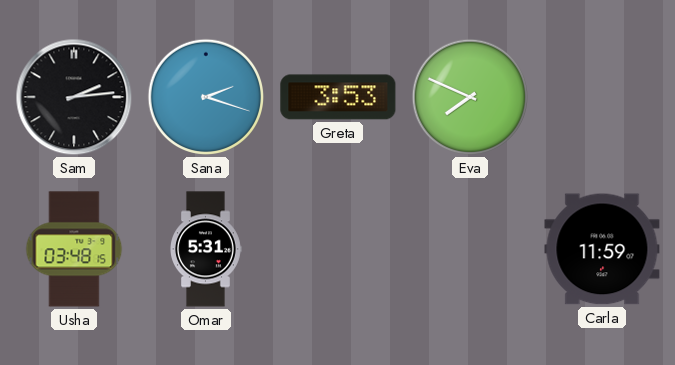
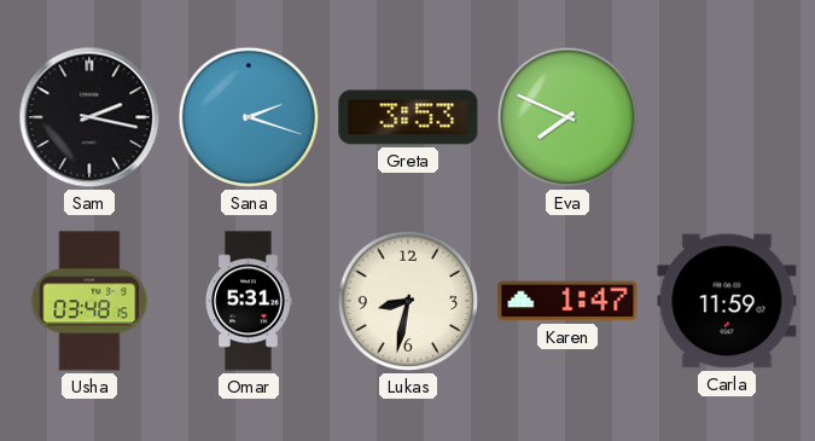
Sam: 2:14 -> 2:17 (89, 117)
Lukas: none -> 8:32 (408, 301)
Karen: none -> 1:47 (567, 301)
